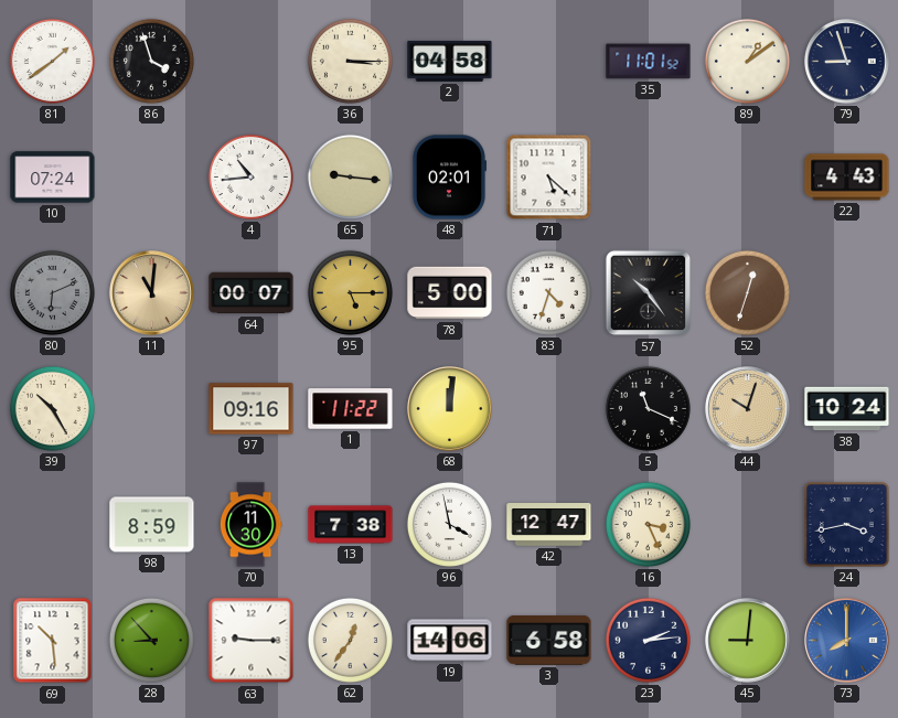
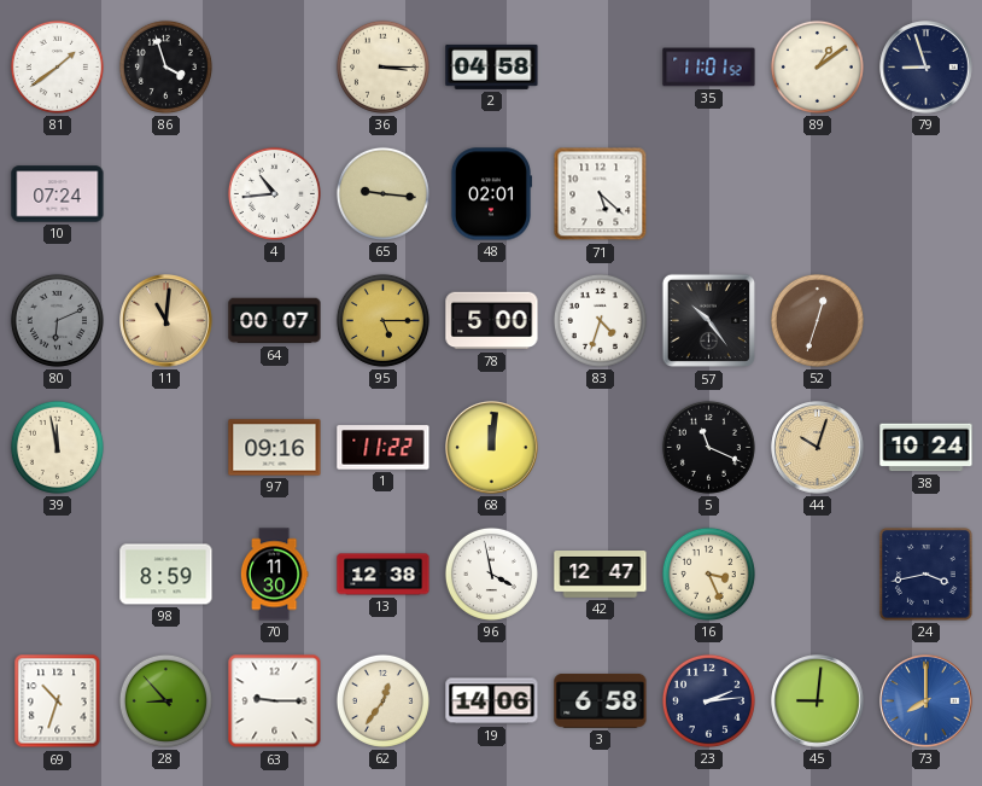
22: 4:43 -> none (847, 178)
39: 10:25 -> 11:58 (57, 447)
13: 7:38 -> 12:38 (384, 575)
69: 10:29 -> 10:33 (58, 701)
